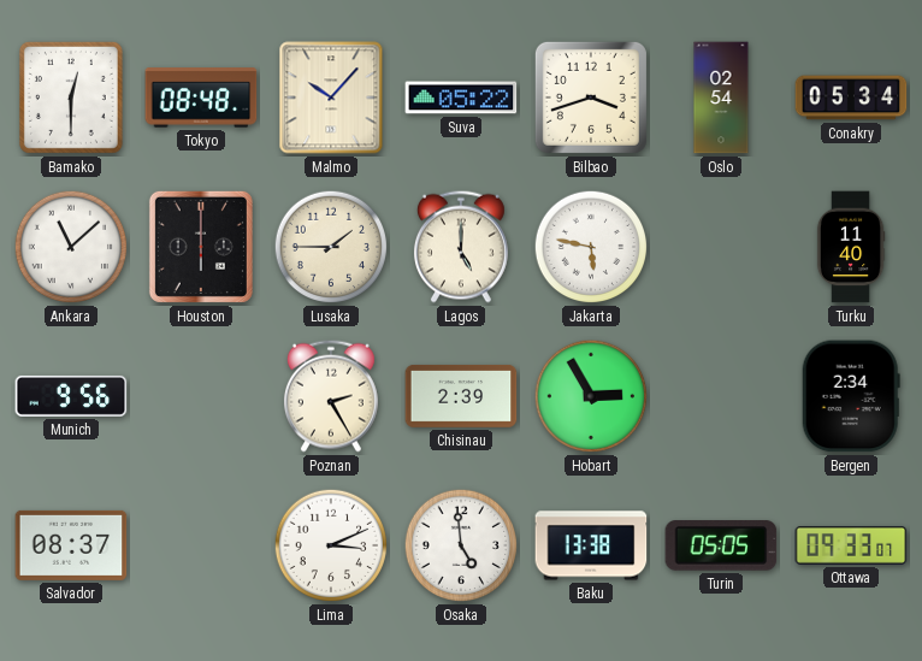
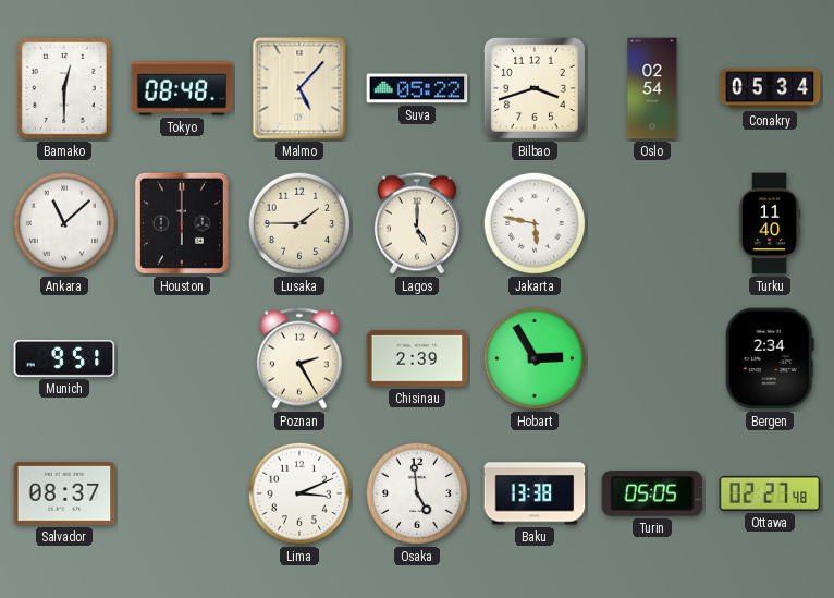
Malmo: 10:07 -> 5:07 (299, 88)
Munich: 9:56 -> 9:51 (64, 358)
Ottawa: 09:33 -> 02:27 (770, 493)
